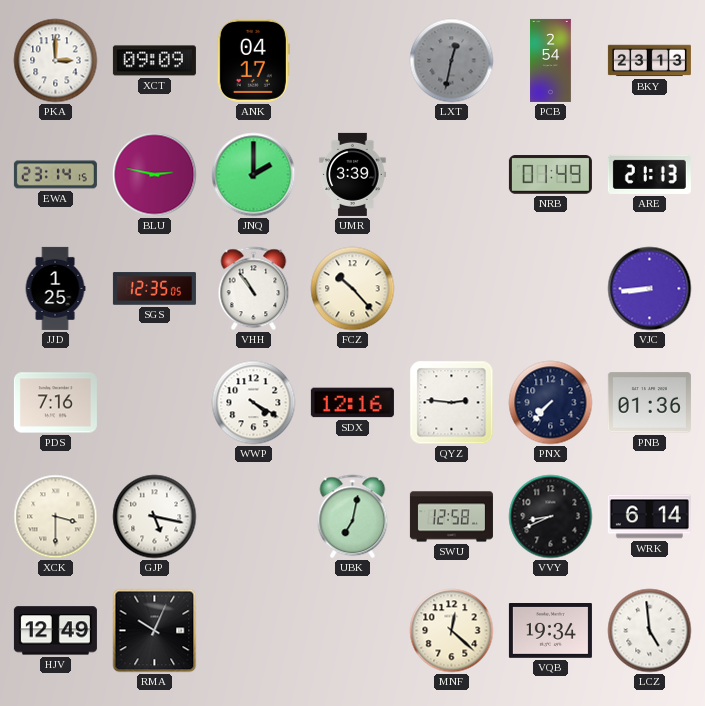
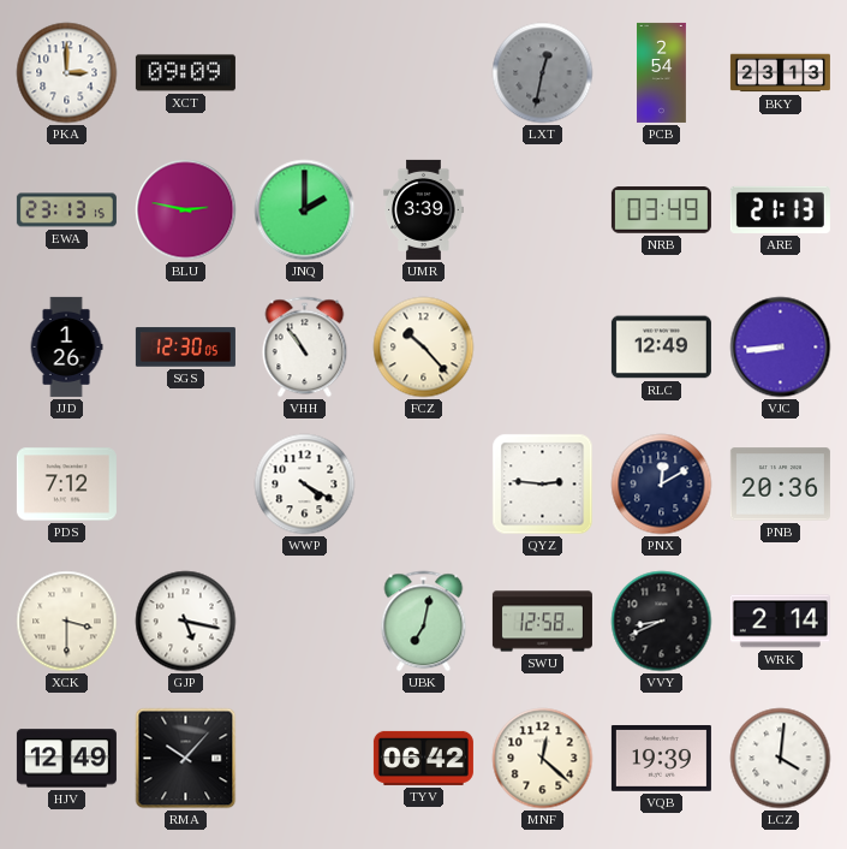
ANK: 04:17 -> none (253, 60)
EWA: 23:14 -> 23:13 (66, 210)
NRB: 01:49 -> 03:49 (661, 210)
JJD: 1:25 -> 1:26 (66, 346)
SGS: 12:35 -> 12:30 (185, 348)
RLC: none -> 12:49 (661, 348)
PDS: 7:16 -> 7:12 (66, 485)
SDX: 12:16 -> none (352, 403)
PNX: 7:37 -> 12:10 (662, 485)
PNB: 01:36 -> 20:36 (780, 485)
WRK: 6:14 -> 2:14 (780, 622)
RMA: 10:04 -> 10:07 (186, 759)
TYV: none -> 06:42 (423, 758)
VQB: 19:34 -> 19:39 (661, 759)
LCZ: 4:59 -> 4:01 (781, 759)
